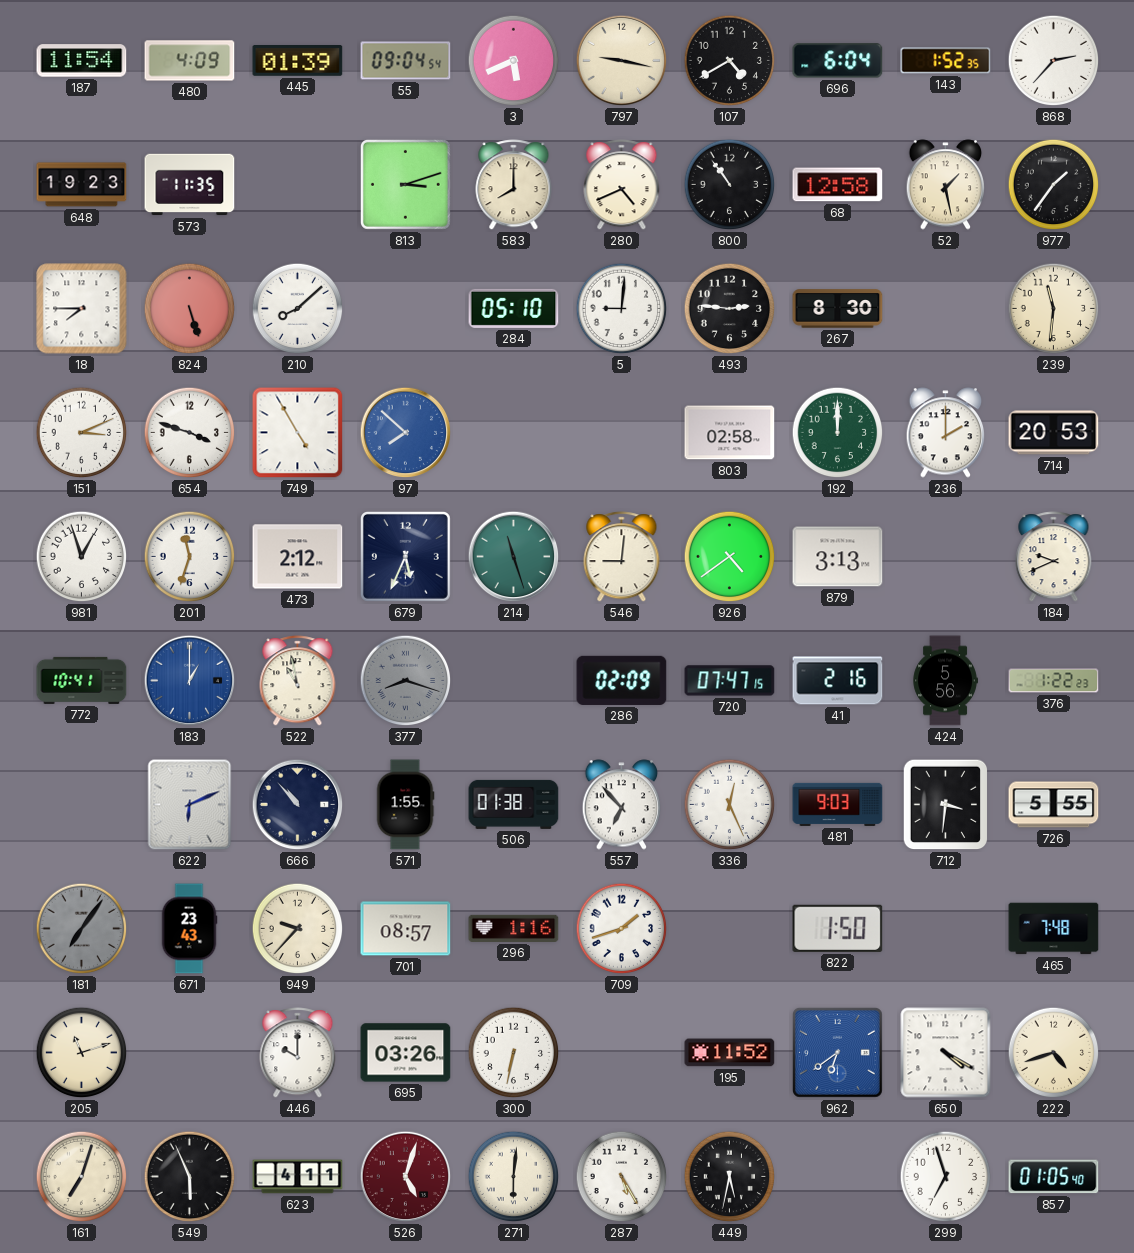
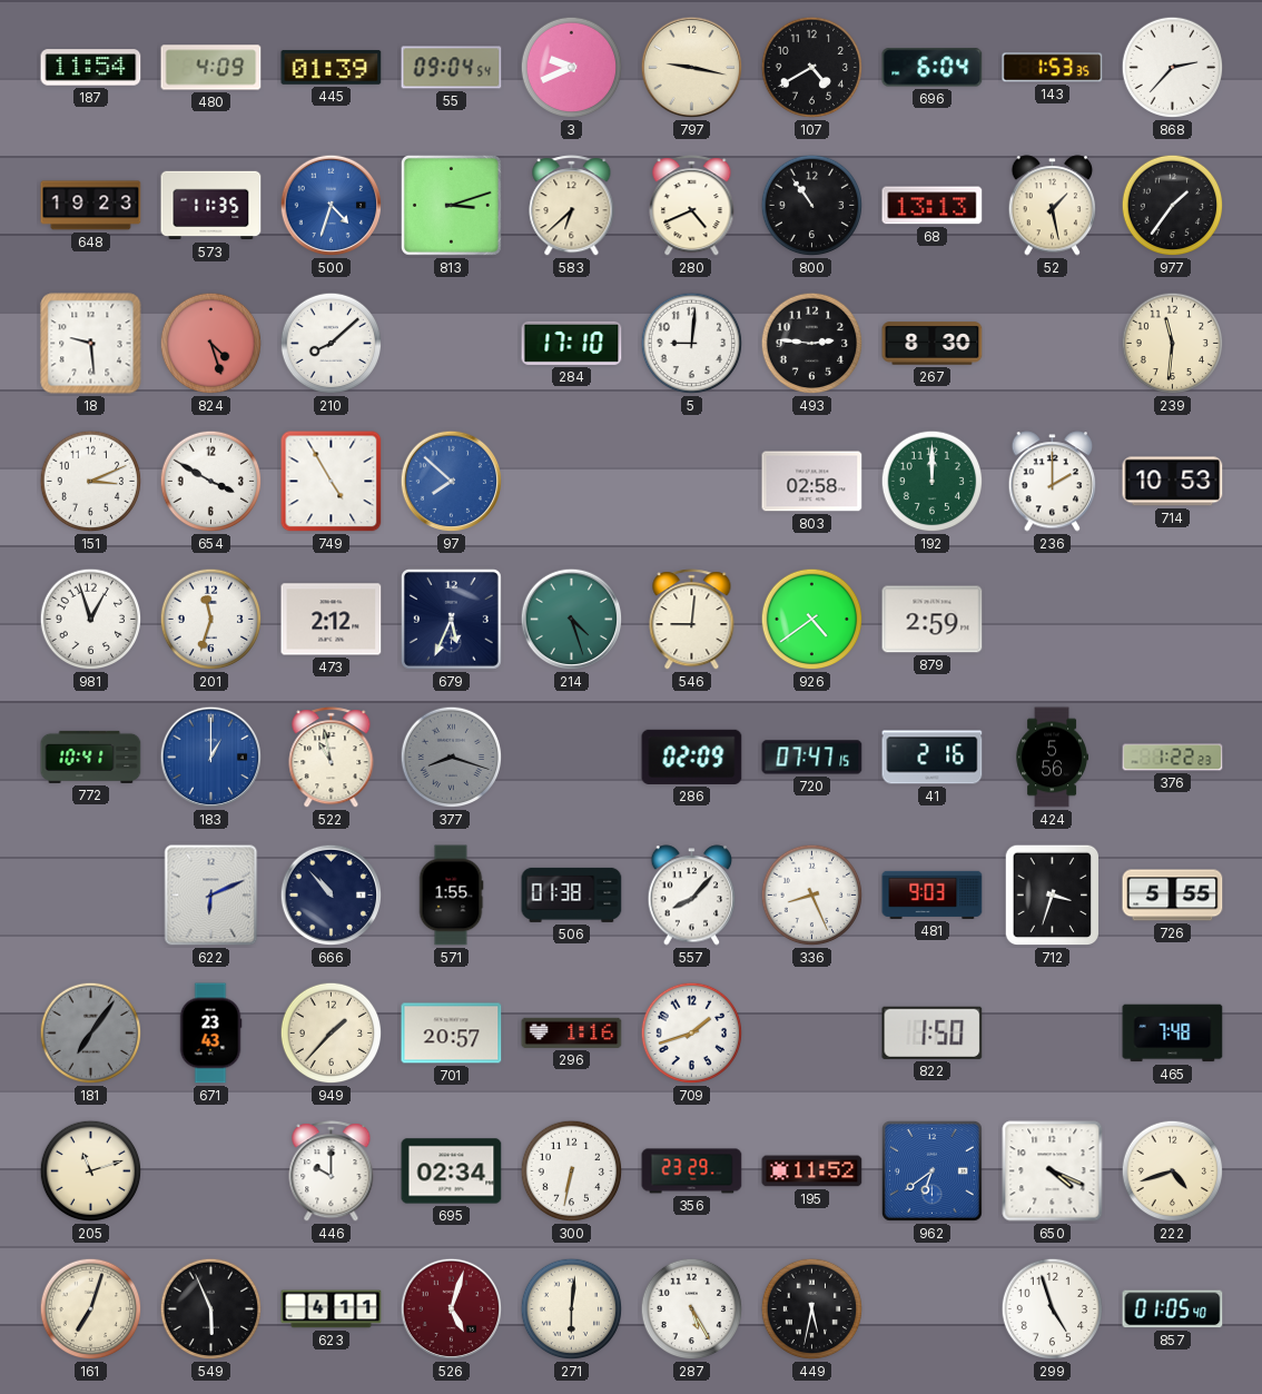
3: 5:41 -> 9:41 (572, 68)
143: 1:52 -> 1:53 (1053, 68)
500: none -> 4:33 (332, 206)
583: 8:00 -> 6:38 (572, 206)
68: 12:58 -> 13:13 (933, 206)
18: 7:45 -> 9:29 (91, 344)
824: 5:27 -> 4:27 (211, 344)
284: 05:10 -> 17:10 (572, 343)
654: 3:48 -> 3:50 (211, 482)
714: 20:53 -> 10:53 (1173, 482)
214: 11:27 -> 4:27 (572, 620)
879: 3:13 -> 2:59 (933, 620)
184: 9:41 -> none (1054, 557)
557: 6:53 -> 8:07 (692, 896)
336: 12:26 -> 8:26 (812, 896)
712: 3:31 -> 3:33 (1053, 896)
949: 9:37 -> 1:37 (332, 1034)
701: 08:57 -> 20:57 (452, 1034)
695: 03:26 -> 02:34 (452, 1171)
356: none -> 23:29 (692, 1171)
650: 4:20 -> 4:19 (1053, 1171)
299: 6:57 -> 4:57 (1053, 1309)
